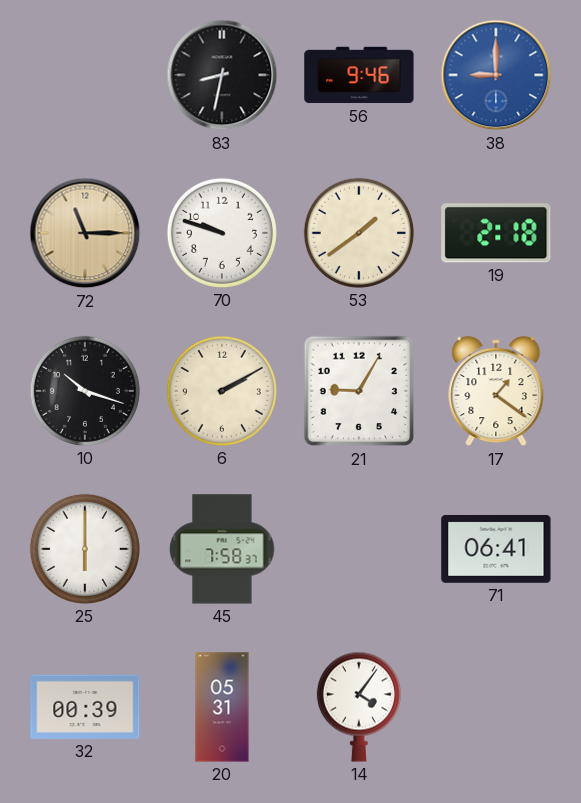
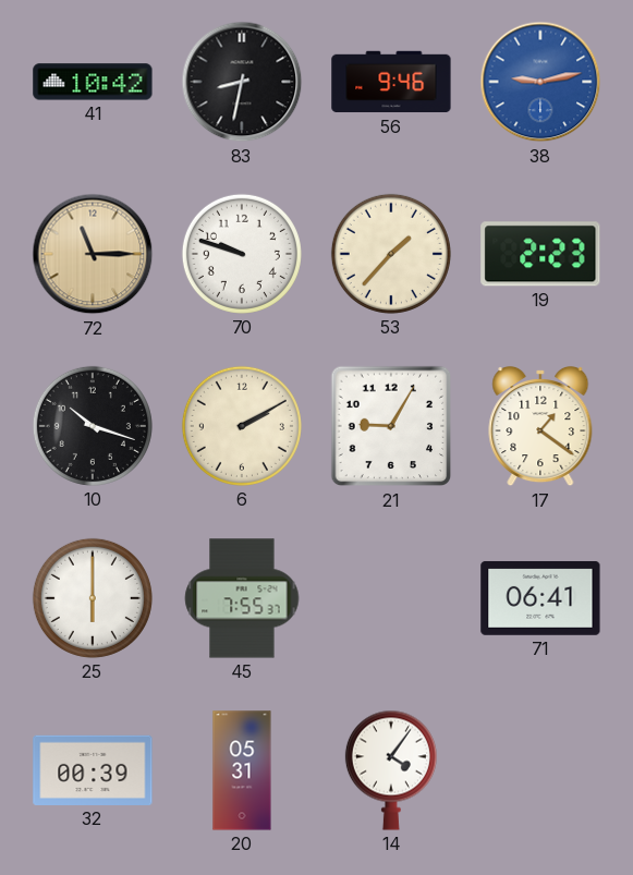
41: none -> 10:42 (93, 82)
38: 9:00 -> 9:13 (540, 82)
53: 1:39 -> 1:37 (391, 254)
19: 2:18 -> 2:23 (540, 254)
45: 7:58 -> 7:55 (242, 598)
